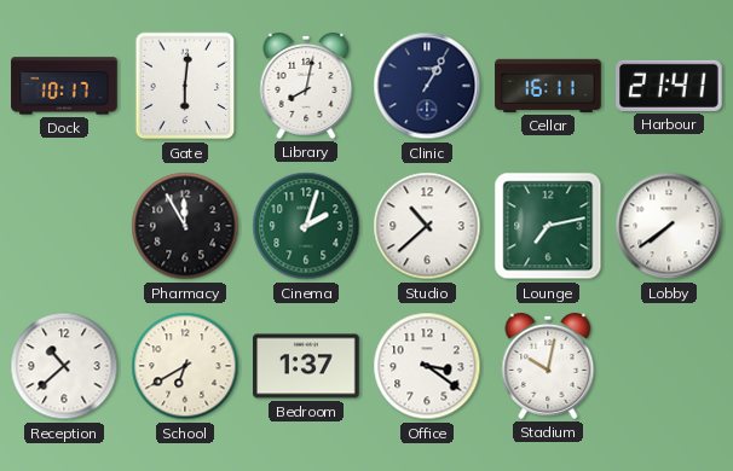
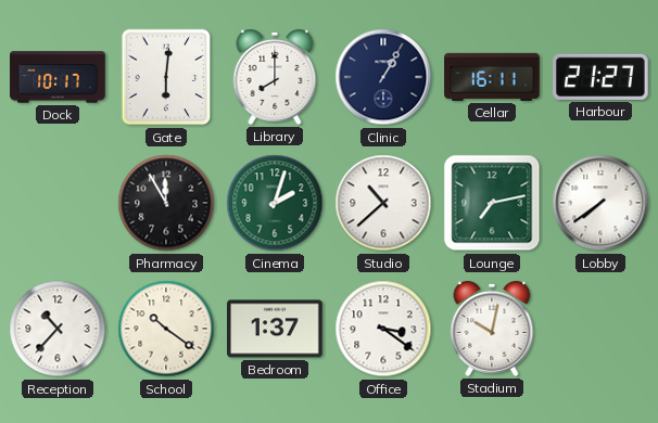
Library: 8:02 -> 8:00 (275, 77)
Harbour: 21:41 -> 21:27 (600, 77)
Reception: 10:38 -> 10:37 (58, 329)
School: 6:40 -> 10:21 (166, 329)
